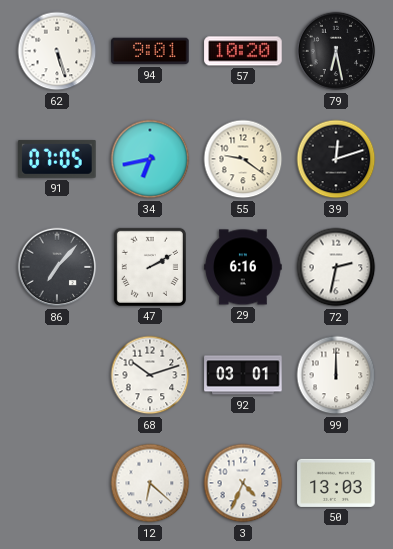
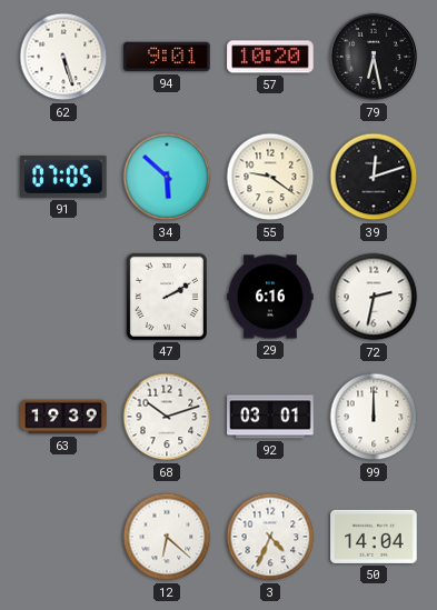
34: 6:43 -> 5:52 (167, 177)
86: 7:07 -> none (57, 267)
63: none -> 19:39 (63, 417)
50: 13:03 -> 14:04 (374, 537)
